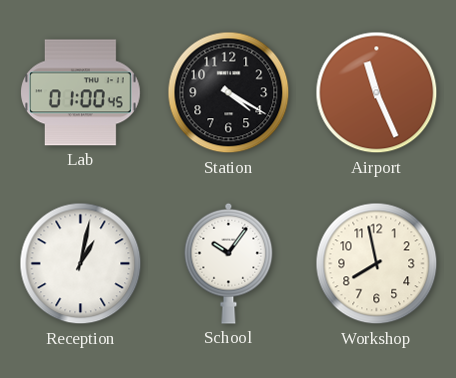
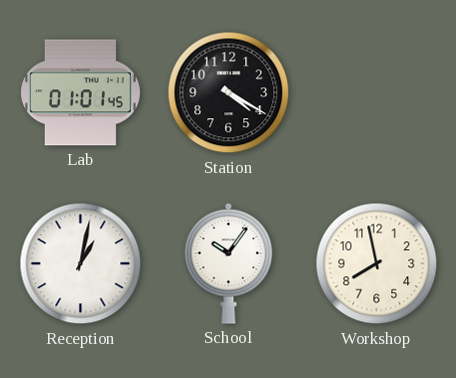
Lab: 01:00 -> 01:01 (81, 93)
Airport: 11:26 -> none (377, 93)
